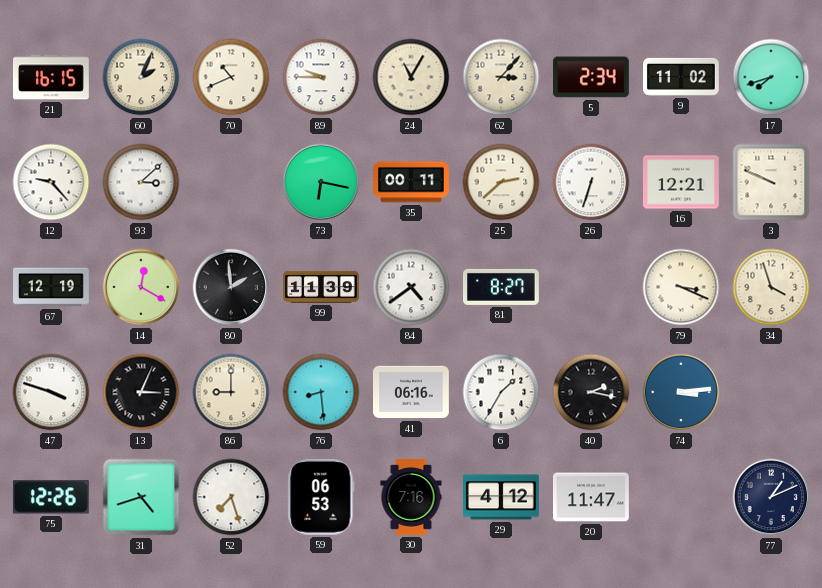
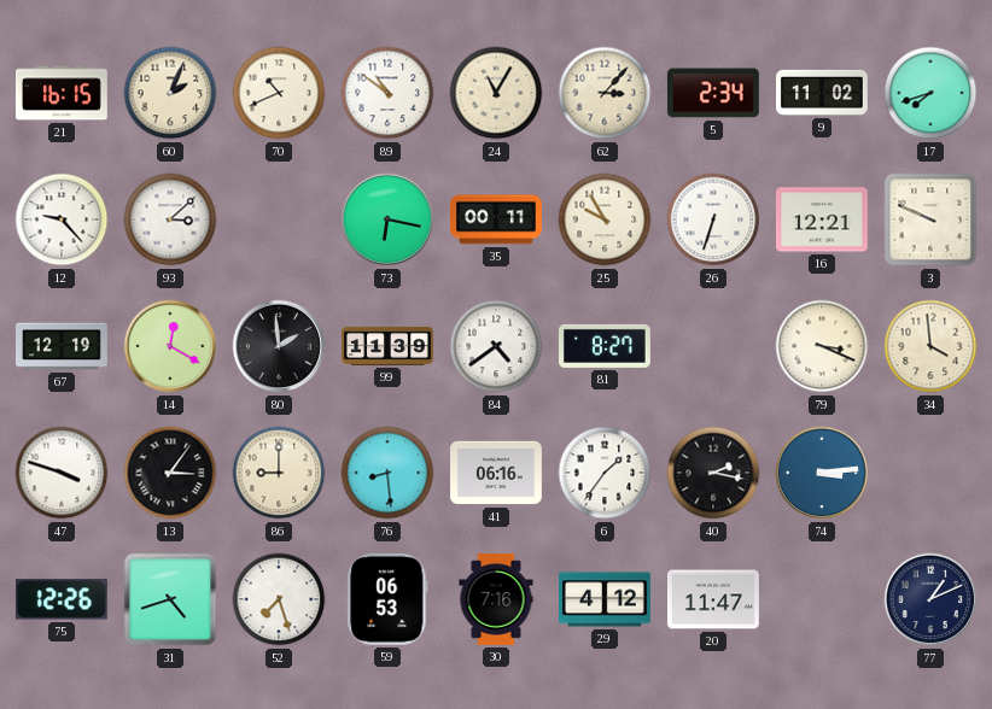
89: 9:45 -> 10:51 (387, 93)
25: 2:38 -> 9:55 (605, 219)
34: 3:57 -> 3:59 (930, 346)
13: 3:04 -> 3:06 (170, 473)
6: 1:35 -> 1:36 (605, 473)
